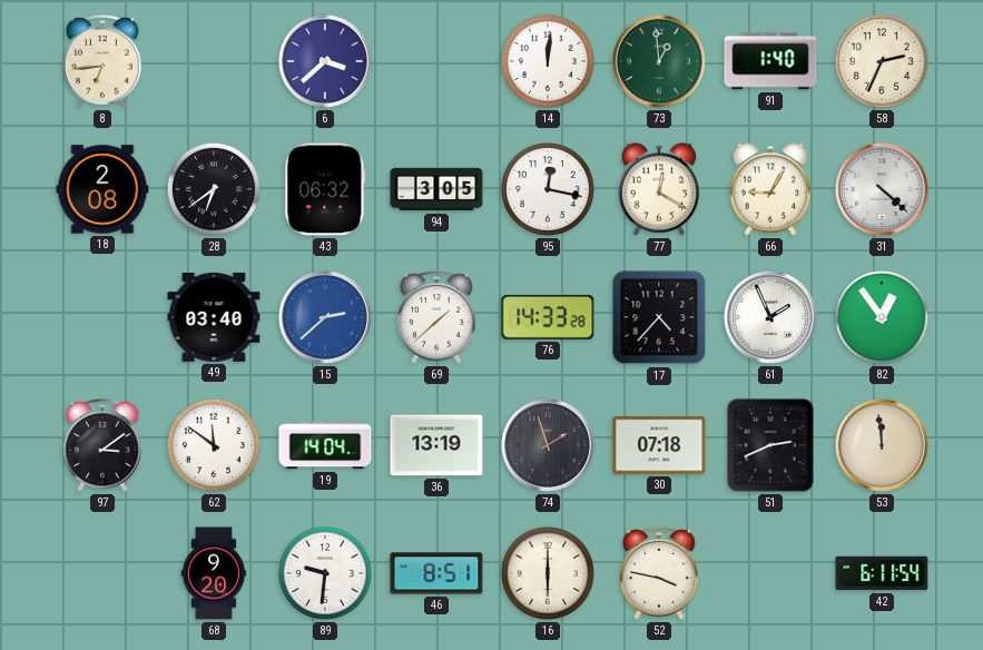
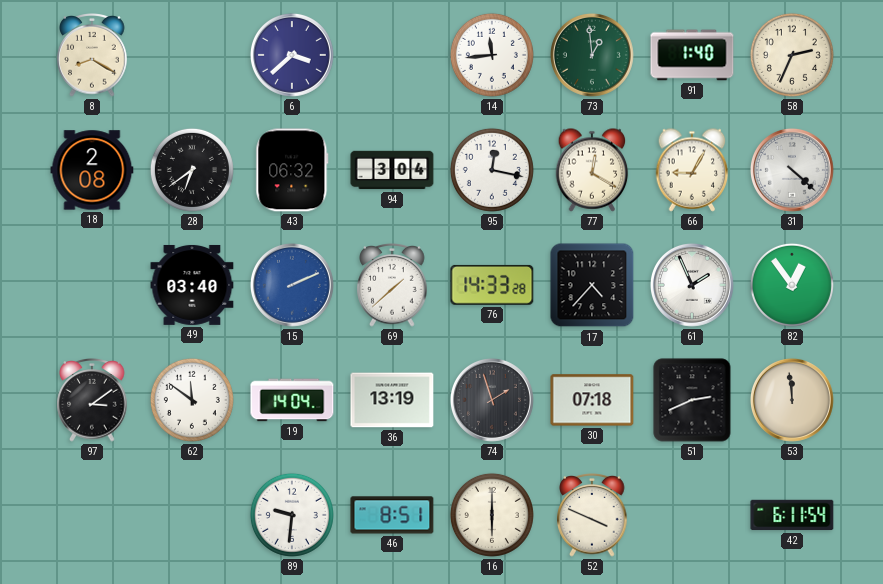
8: 6:44 -> 8:20 (92, 55)
14: 12:01 -> 11:44 (492, 55)
94: 3:05 -> 3:04 (392, 170)
15: 2:38 -> 2:11 (292, 285)
68: 9:20 -> none (214, 573)
52: 3:47 -> 3:49 (592, 515)
